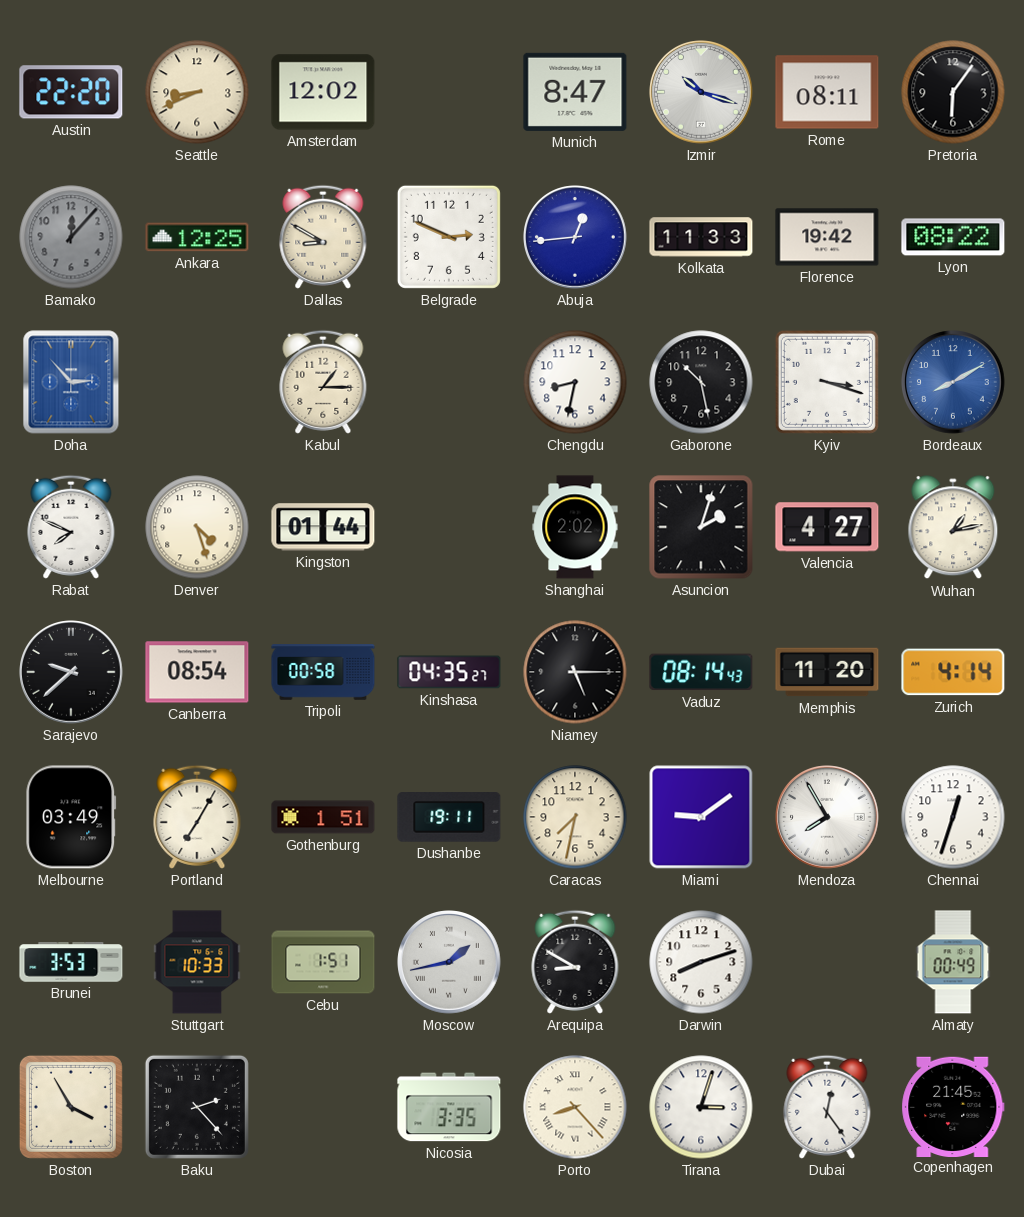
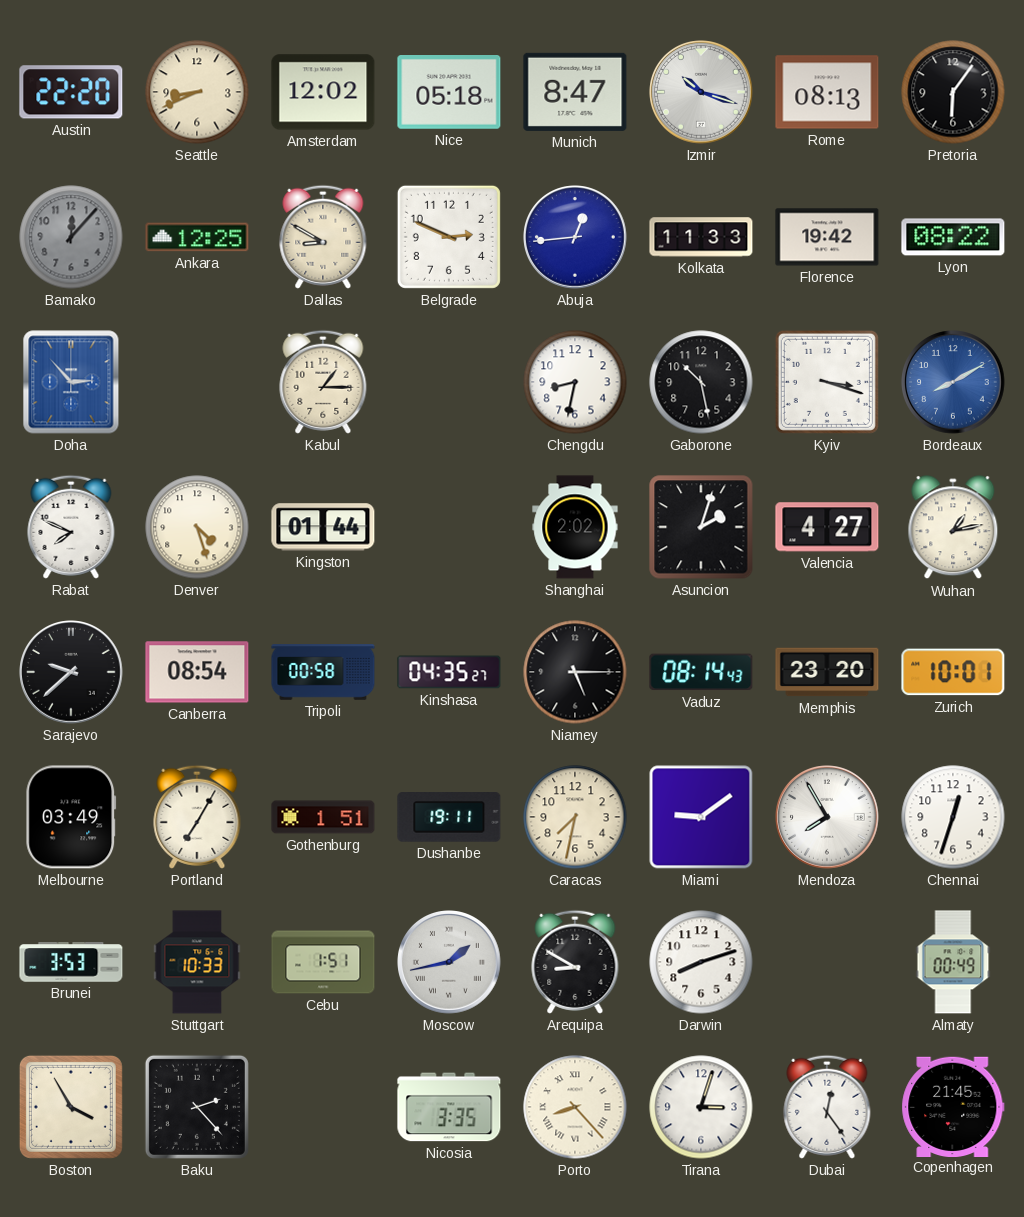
Nice: none -> 05:18 (449, 93)
Rome: 08:11 -> 08:13 (827, 92)
Memphis: 11:20 -> 23:20 (827, 672)
Zurich: 4:14 -> 10:01 (953, 672)
